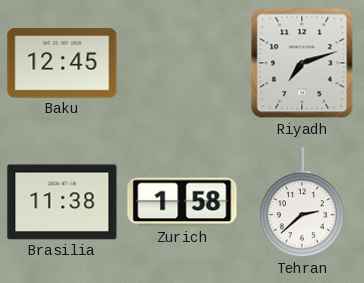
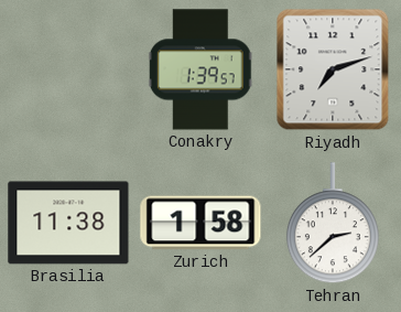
Baku: 12:45 -> none (62, 63)
Conakry: none -> 1:39 (201, 69)
